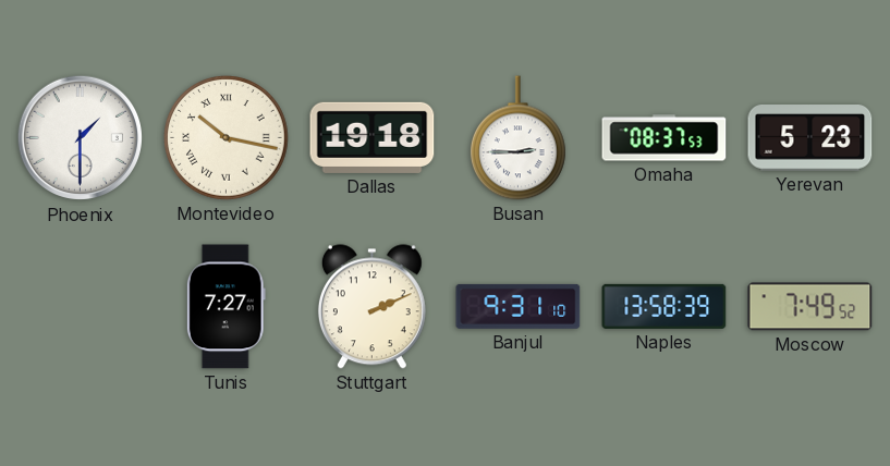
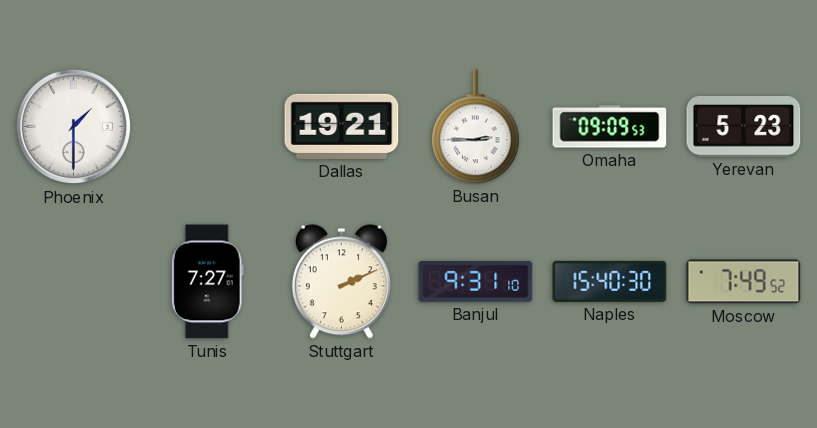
Montevideo: 10:17 -> none (227, 138)
Dallas: 19:18 -> 19:21 (342, 126)
Omaha: 08:37 -> 09:09 (610, 127)
Naples: 13:58 -> 15:40 (610, 281)
